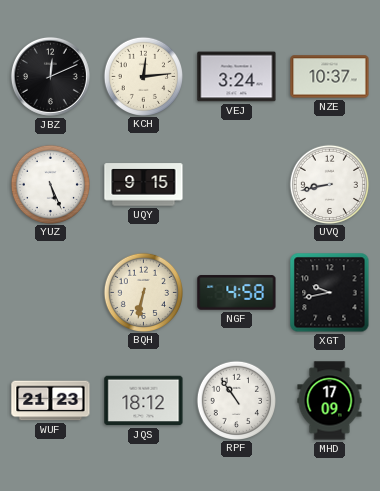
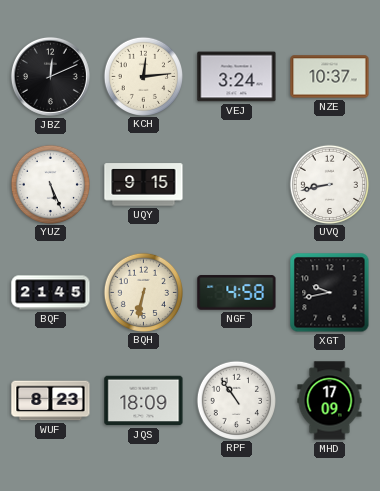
BQF: none -> 21:45 (51, 293)
WUF: 21:23 -> 8:23 (51, 401)
JQS: 18:12 -> 18:09 (144, 401)
